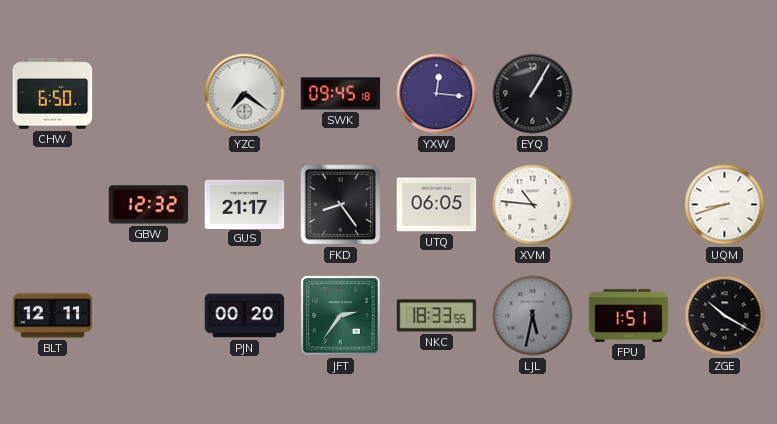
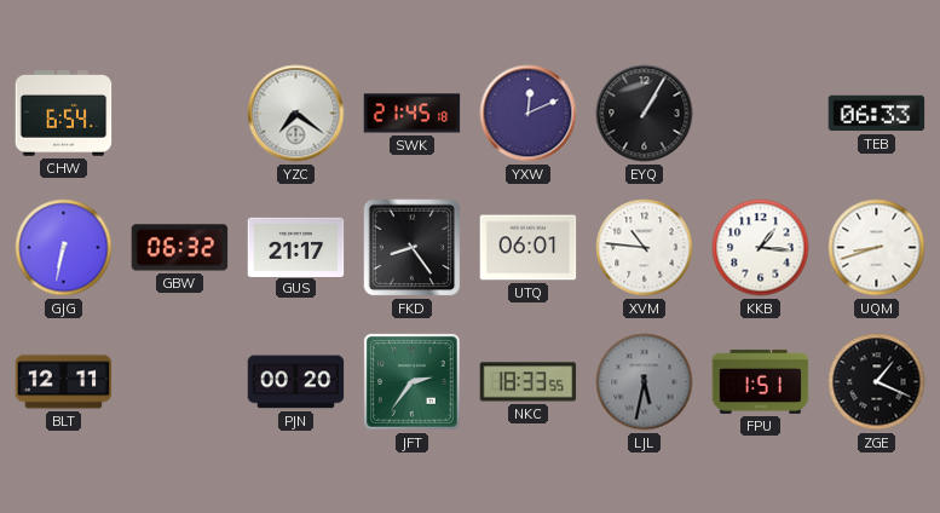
CHW: 6:50 -> 6:54 (64, 114)
SWK: 09:45 -> 21:45 (413, 114)
YXW: 12:16 -> 12:11 (529, 114)
TEB: none -> 06:33 (877, 114)
GJG: none -> 6:32 (64, 248)
GBW: 12:32 -> 06:32 (180, 248)
UTQ: 06:05 -> 06:01 (529, 248)
KKB: none -> 1:16 (761, 248)
ZGE: 10:20 -> 1:19 (877, 382)
